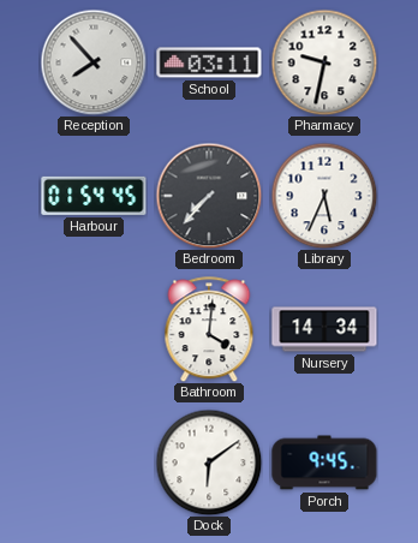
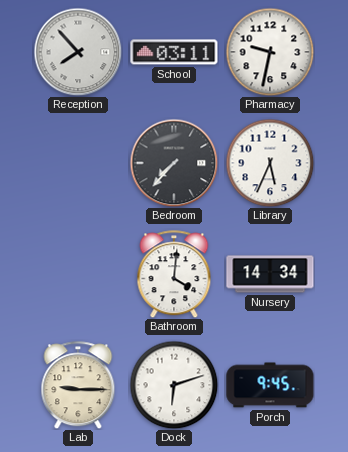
Harbour: 01:54 -> none (94, 196)
Lab: none -> 9:15 (78, 385)
Dock: 6:09 -> 6:12 (174, 385)
